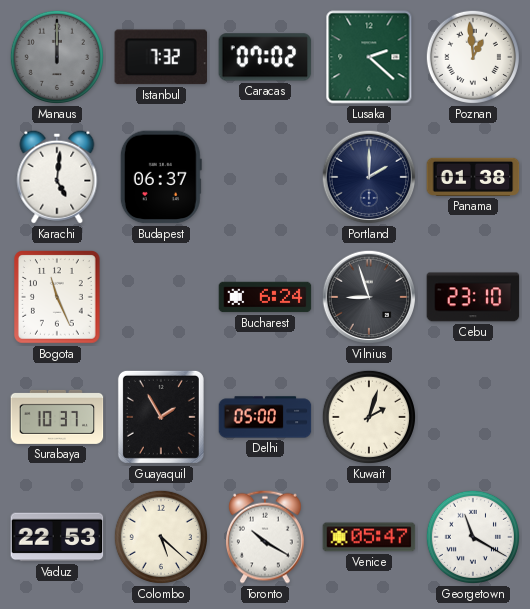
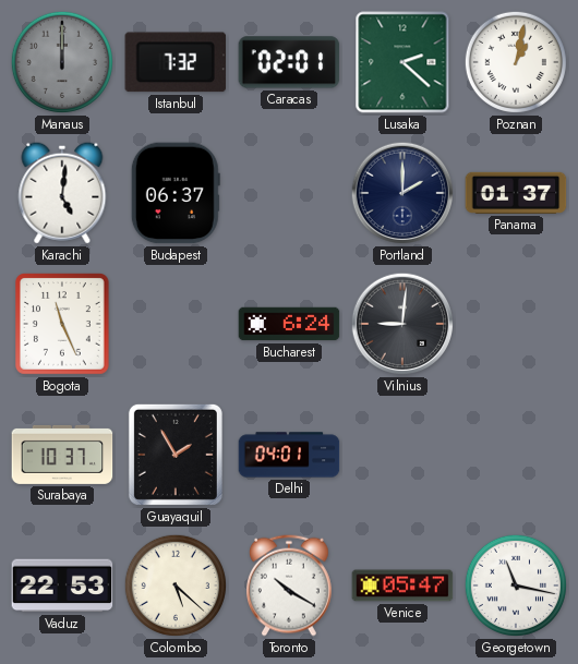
Caracas: 07:02 -> 02:01 (289, 62)
Poznan: 12:59 -> 1:02 (516, 62)
Panama: 01:38 -> 01:37 (516, 193)
Vilnius: 8:57 -> 9:01 (402, 324)
Cebu: 23:10 -> none (473, 297)
Delhi: 05:00 -> 04:01 (289, 455)
Kuwait: 2:03 -> none (369, 417)
Georgetown: 11:20 -> 11:17 (516, 585)
